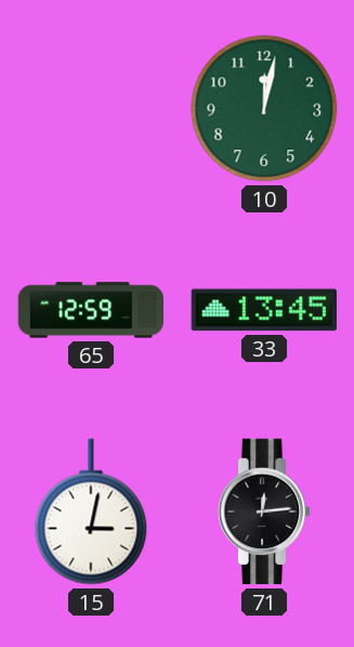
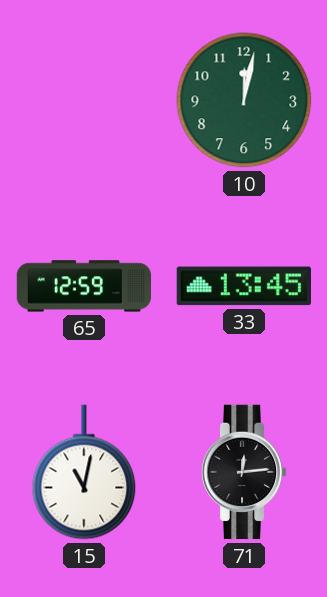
15: 3:02 -> 11:02 (84, 472)
